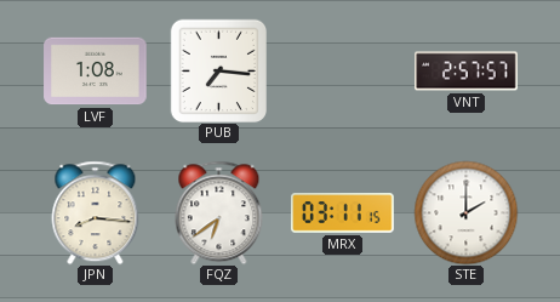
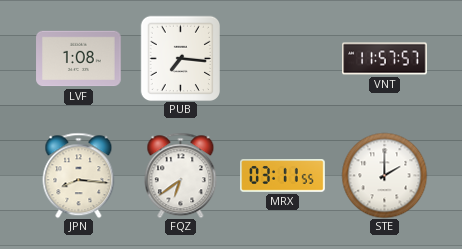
VNT: 2:57 -> 11:57 (385, 59)
MRX: 03:11:15 -> 03:11:55 (283, 176)
